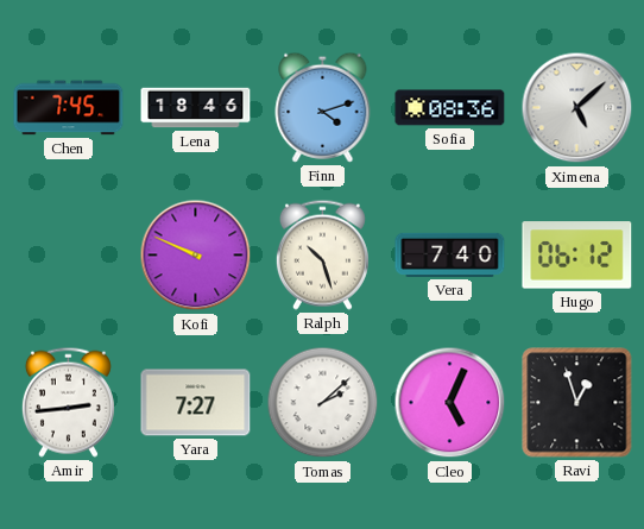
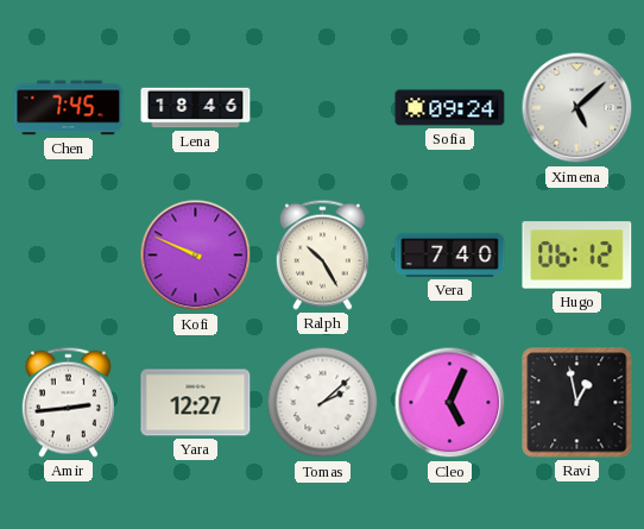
Finn: 4:12 -> none (323, 107)
Sofia: 08:36 -> 09:24 (450, 108)
Ralph: 10:27 -> 10:25 (322, 254)
Yara: 7:27 -> 12:27 (196, 403)
Ravi: 12:57 -> 12:58 (577, 403)
